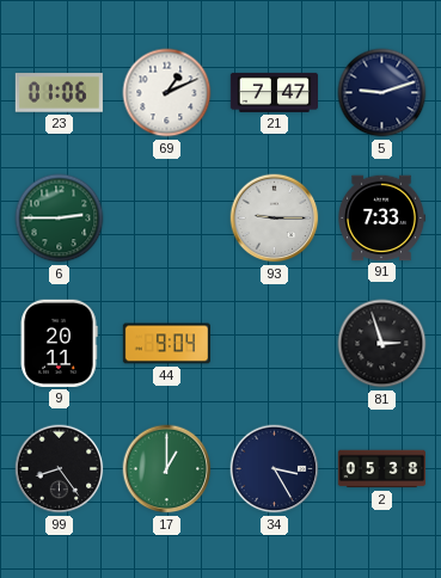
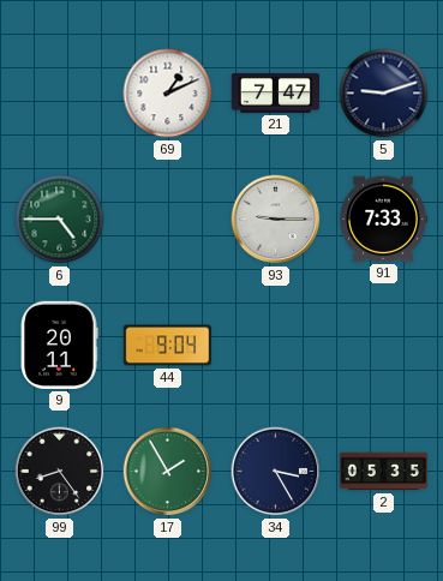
23: 01:06 -> none (59, 93)
6: 2:45 -> 4:45 (60, 220)
81: 2:57 -> none (382, 344)
17: 1:00 -> 1:55 (168, 472)
2: 05:38 -> 05:35 (383, 472)
